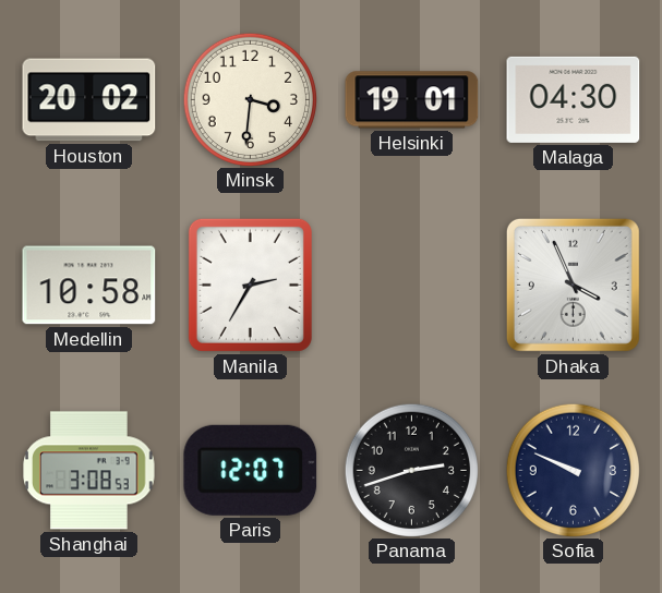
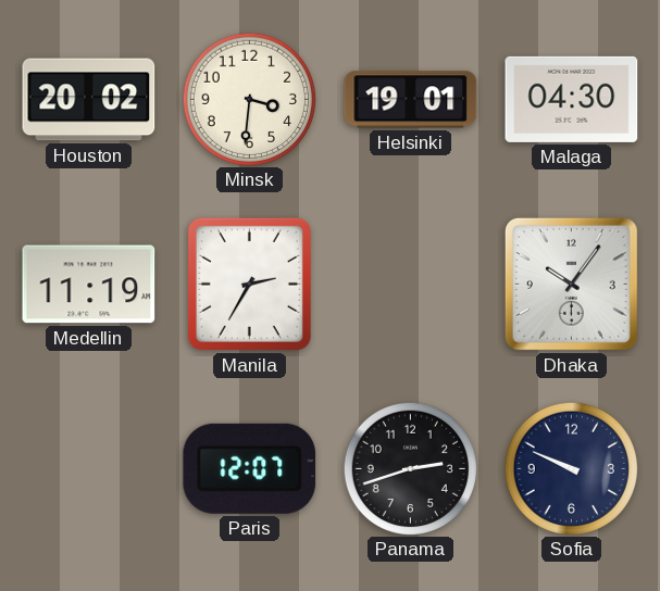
Medellin: 10:58 -> 11:19 (89, 285)
Dhaka: 3:56 -> 10:06 (571, 284)
Shanghai: 3:08 -> none (89, 471)
